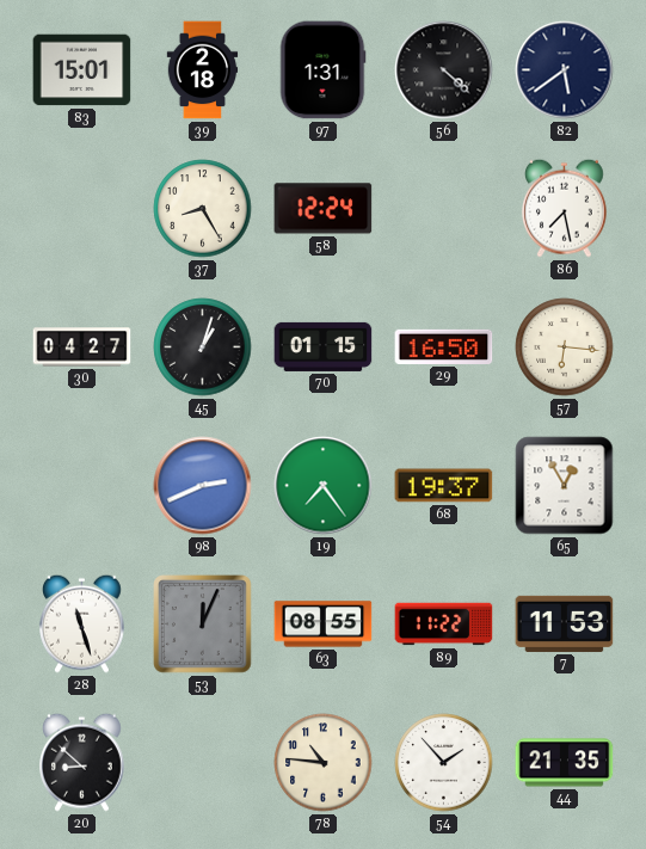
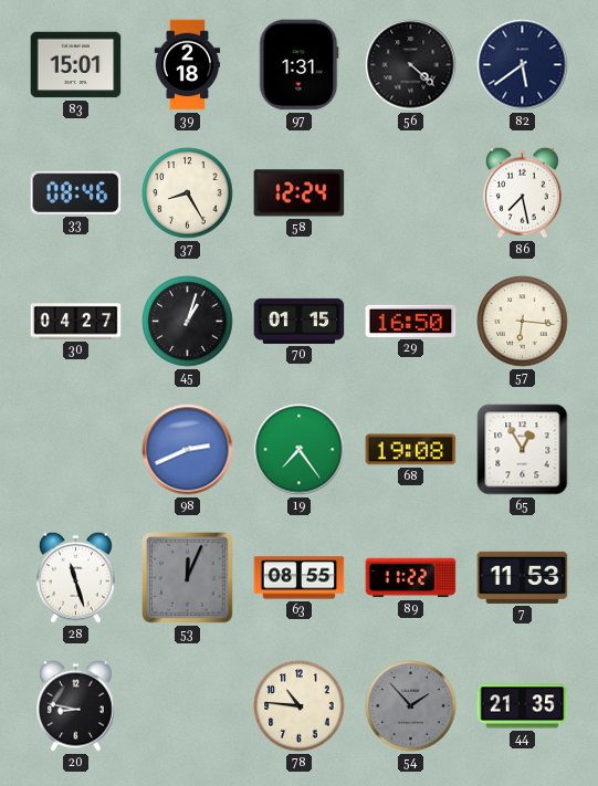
33: none -> 08:46 (76, 192)
68: 19:37 -> 19:08 (411, 450)
20: 8:52 -> 8:47 (76, 705)
54 dial: white -> grey (411, 706)
